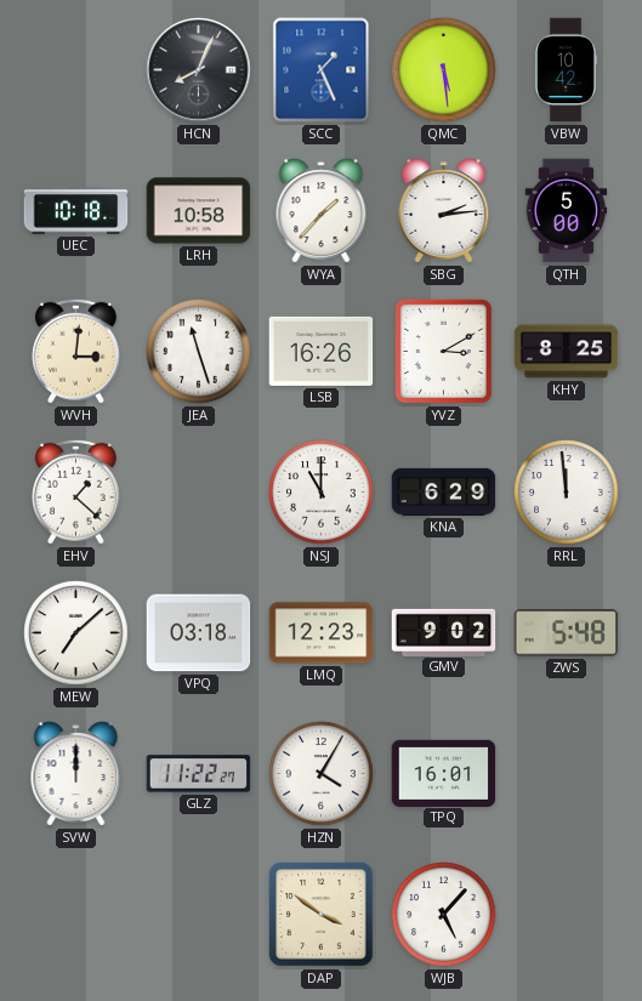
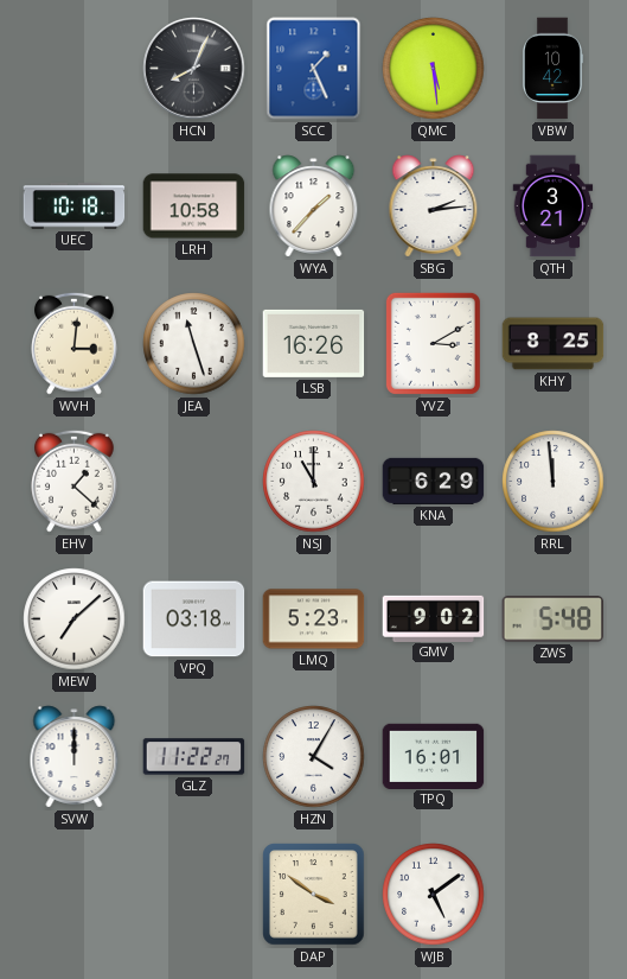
QTH: 5:00 -> 3:21 (554, 206)
LMQ: 12:23 -> 5:23 (314, 619)
WJB: 5:07 -> 5:09 (434, 895)
